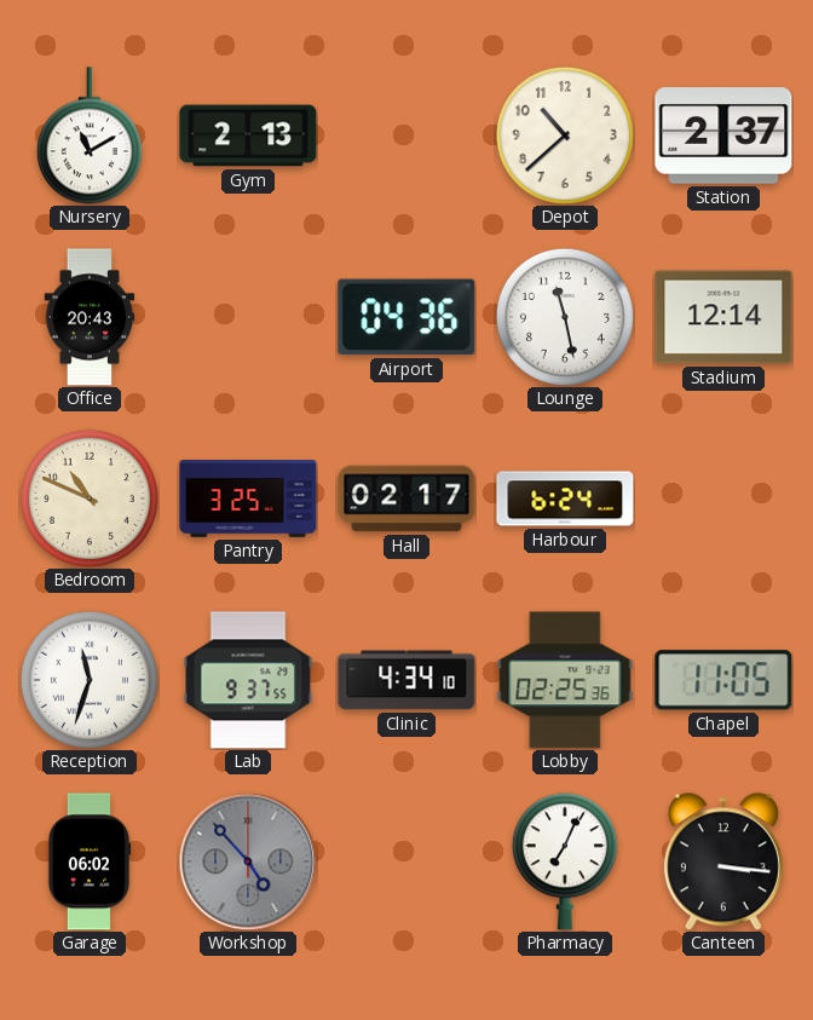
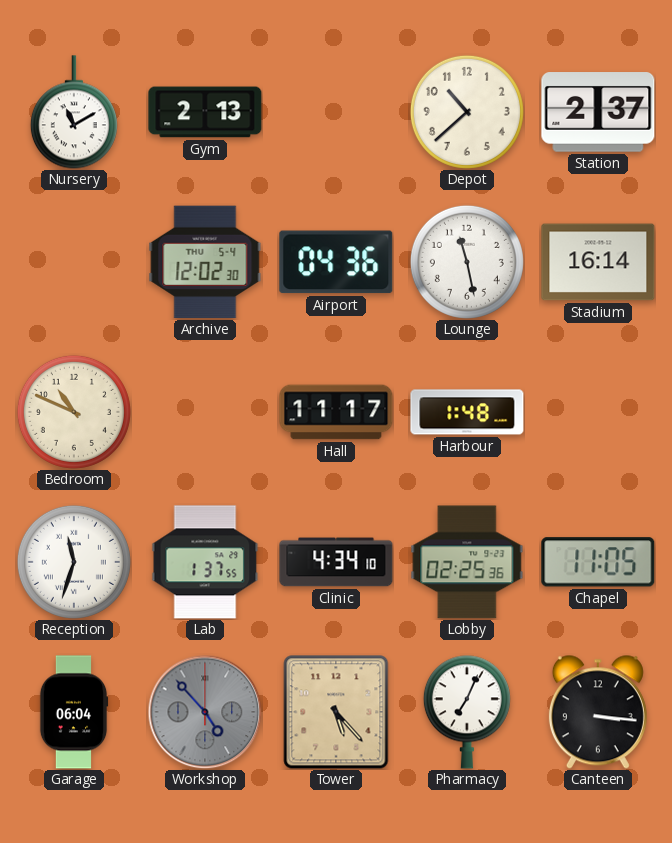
Office: 20:43 -> none (90, 317)
Archive: none -> 12:02 (205, 262)
Stadium: 12:14 -> 16:14 (598, 262)
Pantry: 3:25 -> none (248, 500)
Hall: 02:17 -> 11:17 (336, 412)
Harbour: 6:24 -> 1:48 (467, 412)
Lab: 9:37 -> 1:37 (205, 562)
Garage: 06:02 -> 06:04 (74, 712)
Tower: none -> 5:23 (336, 712)
